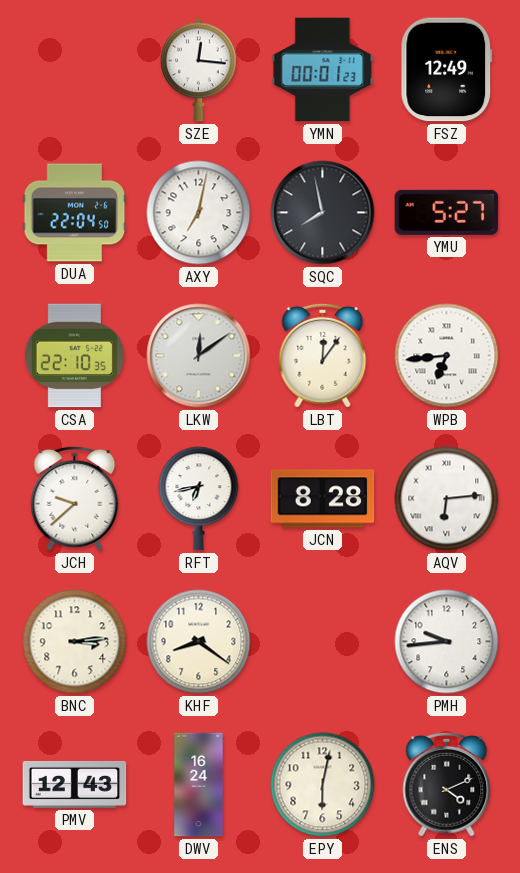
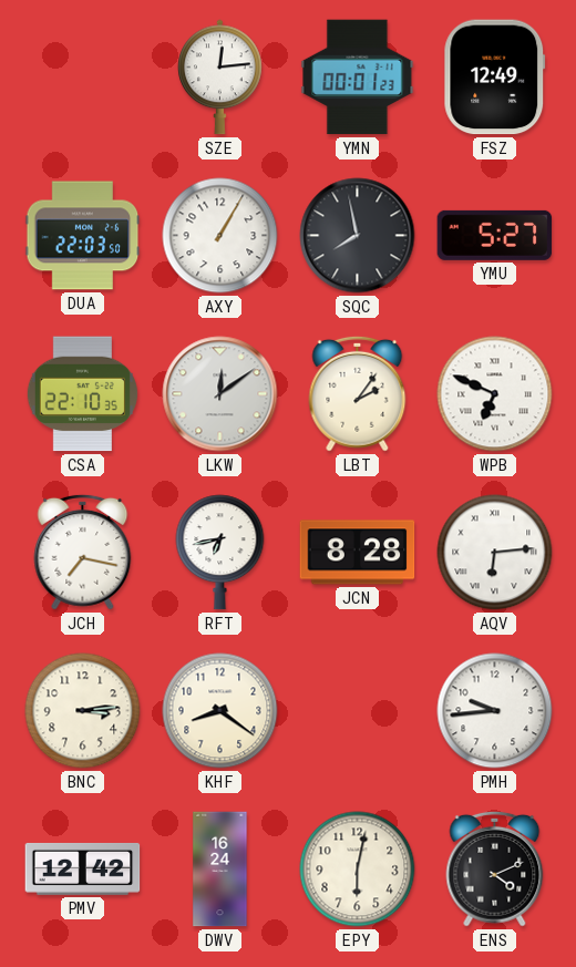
SZE: 12:16 -> 12:14 (220, 78)
DUA: 22:04 -> 22:03 (83, 236)
AXY: 7:02 -> 1:05 (220, 236)
LBT: 12:06 -> 2:06 (358, 393)
WPB: 6:44 -> 6:49 (495, 394)
JCH: 9:38 -> 7:17 (83, 552)
PMV: 12:43 -> 12:42 (83, 868)
